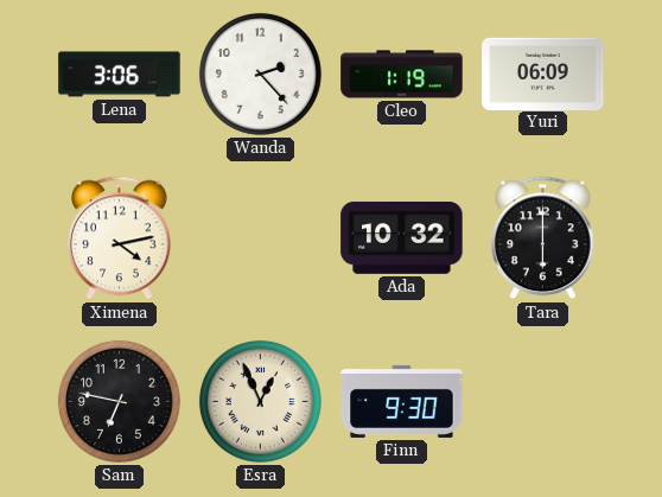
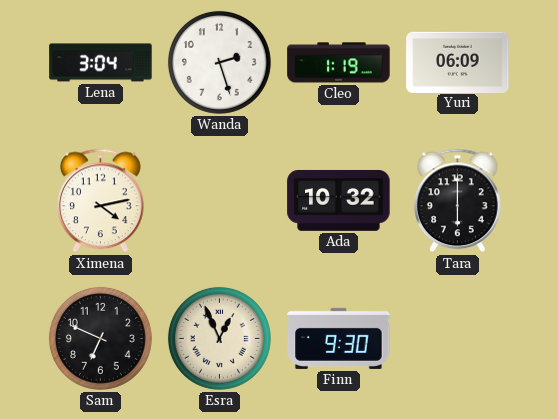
Lena: 3:06 -> 3:04 (101, 63)
Wanda: 2:23 -> 2:27 (219, 62)
Sam: 6:47 -> 6:49 (100, 338)
